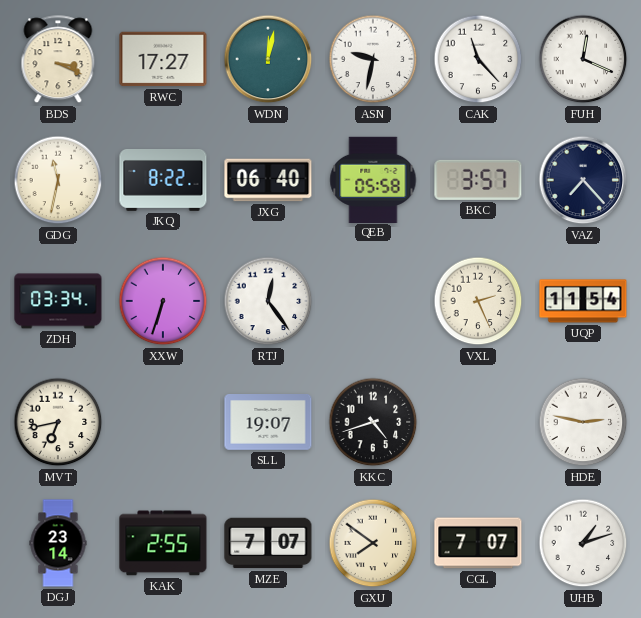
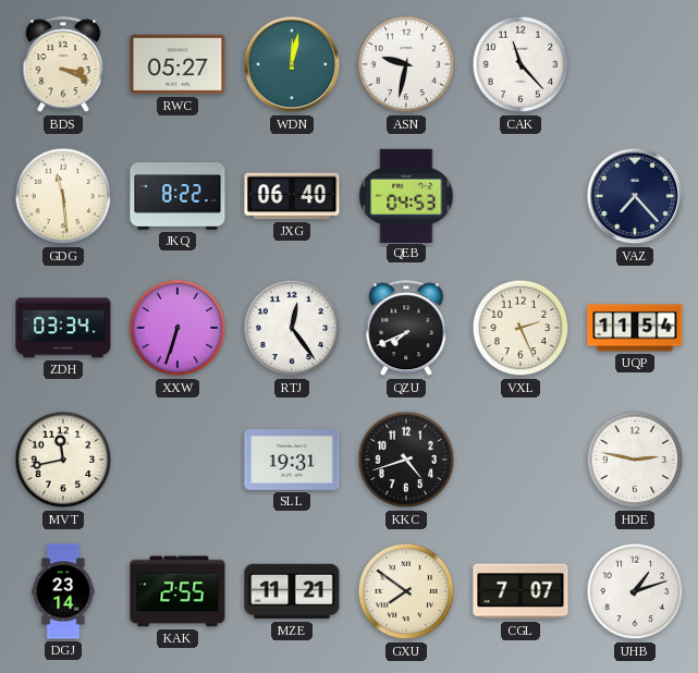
RWC: 17:27 -> 05:27 (177, 64)
FUH: 12:19 -> none (583, 59)
GDG: 11:32 -> 11:29 (63, 196)
QEB: 05:58 -> 04:53 (406, 195)
BKC: 3:57 -> none (478, 180)
QZU: none -> 7:41 (406, 329)
MVT: 6:43 -> 11:43 (63, 460)
SLL: 19:07 -> 19:31 (292, 461)
MZE: 7:07 -> 11:21 (292, 591)
